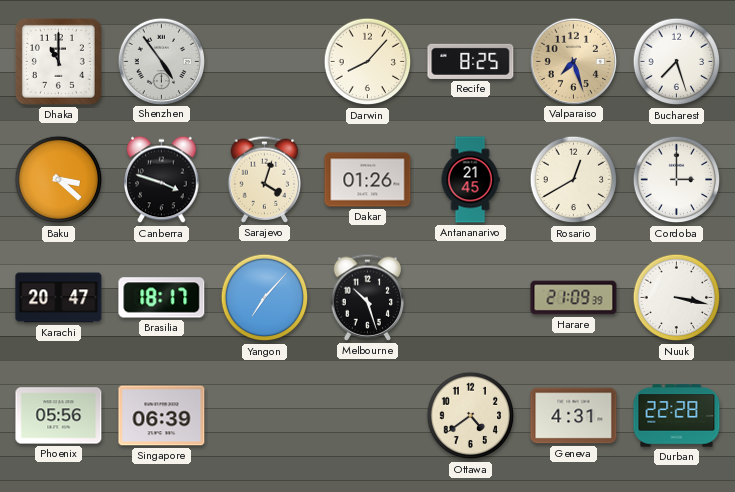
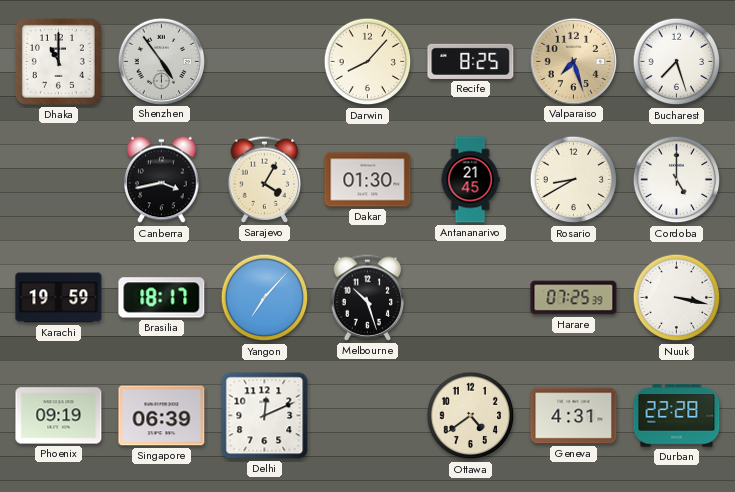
Baku: 3:22 -> none (59, 180)
Canberra: 3:48 -> 3:43 (162, 180)
Sarajevo: 4:03 -> 4:05 (265, 179)
Dakar: 01:26 -> 01:30 (368, 180)
Rosario: 12:40 -> 8:40 (574, 180)
Cordoba: 3:00 -> 5:00 (677, 180)
Karachi: 20:47 -> 19:59 (59, 298)
Harare: 21:09 -> 07:25 (574, 298)
Phoenix: 05:56 -> 09:19 (59, 416)
Delhi: none -> 12:11 (265, 416)
